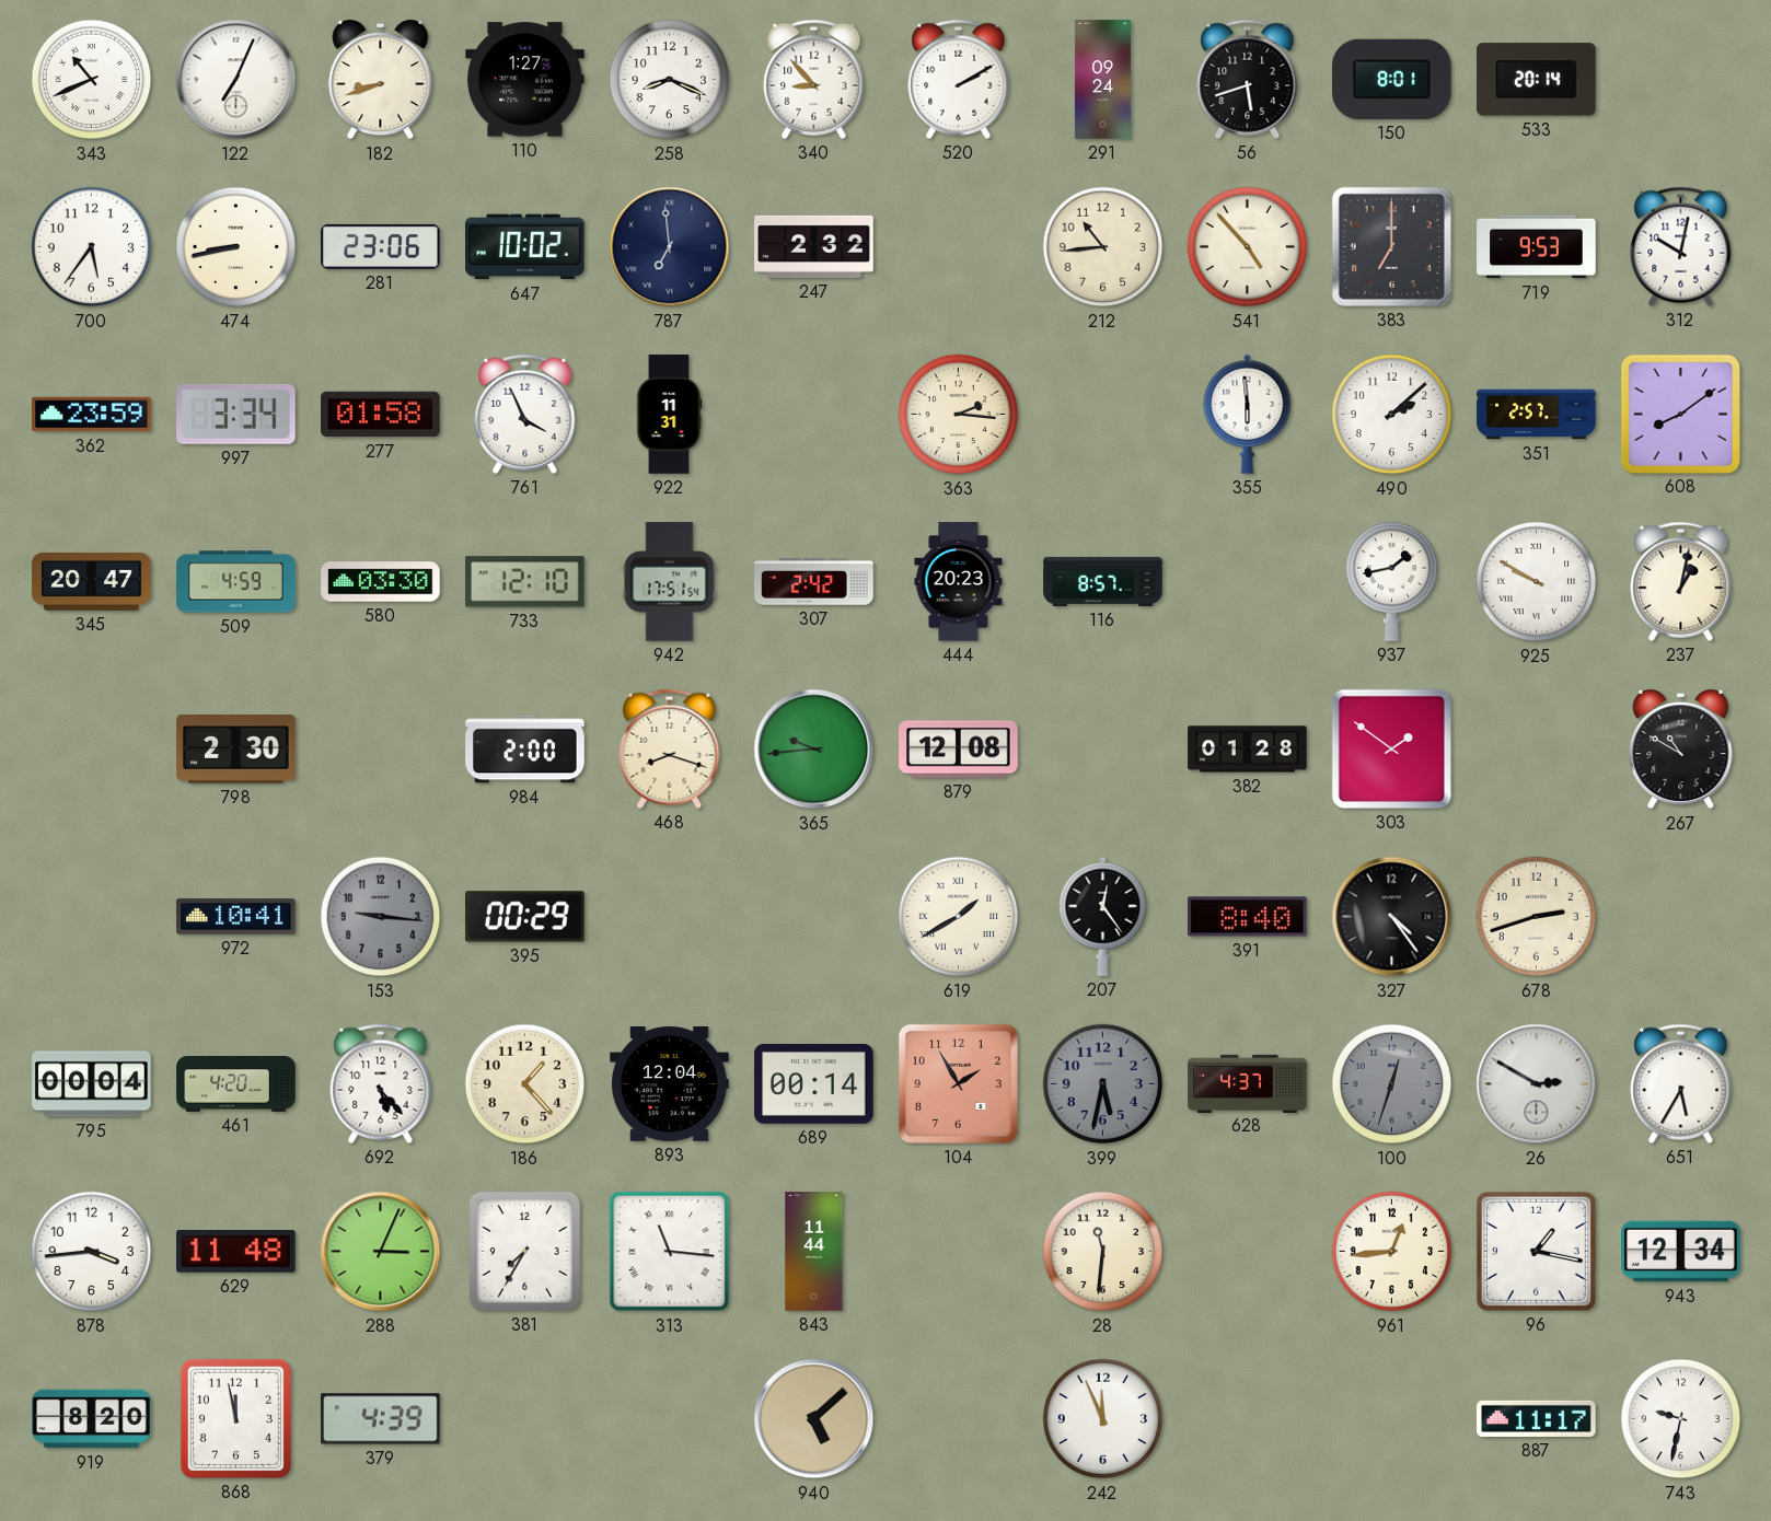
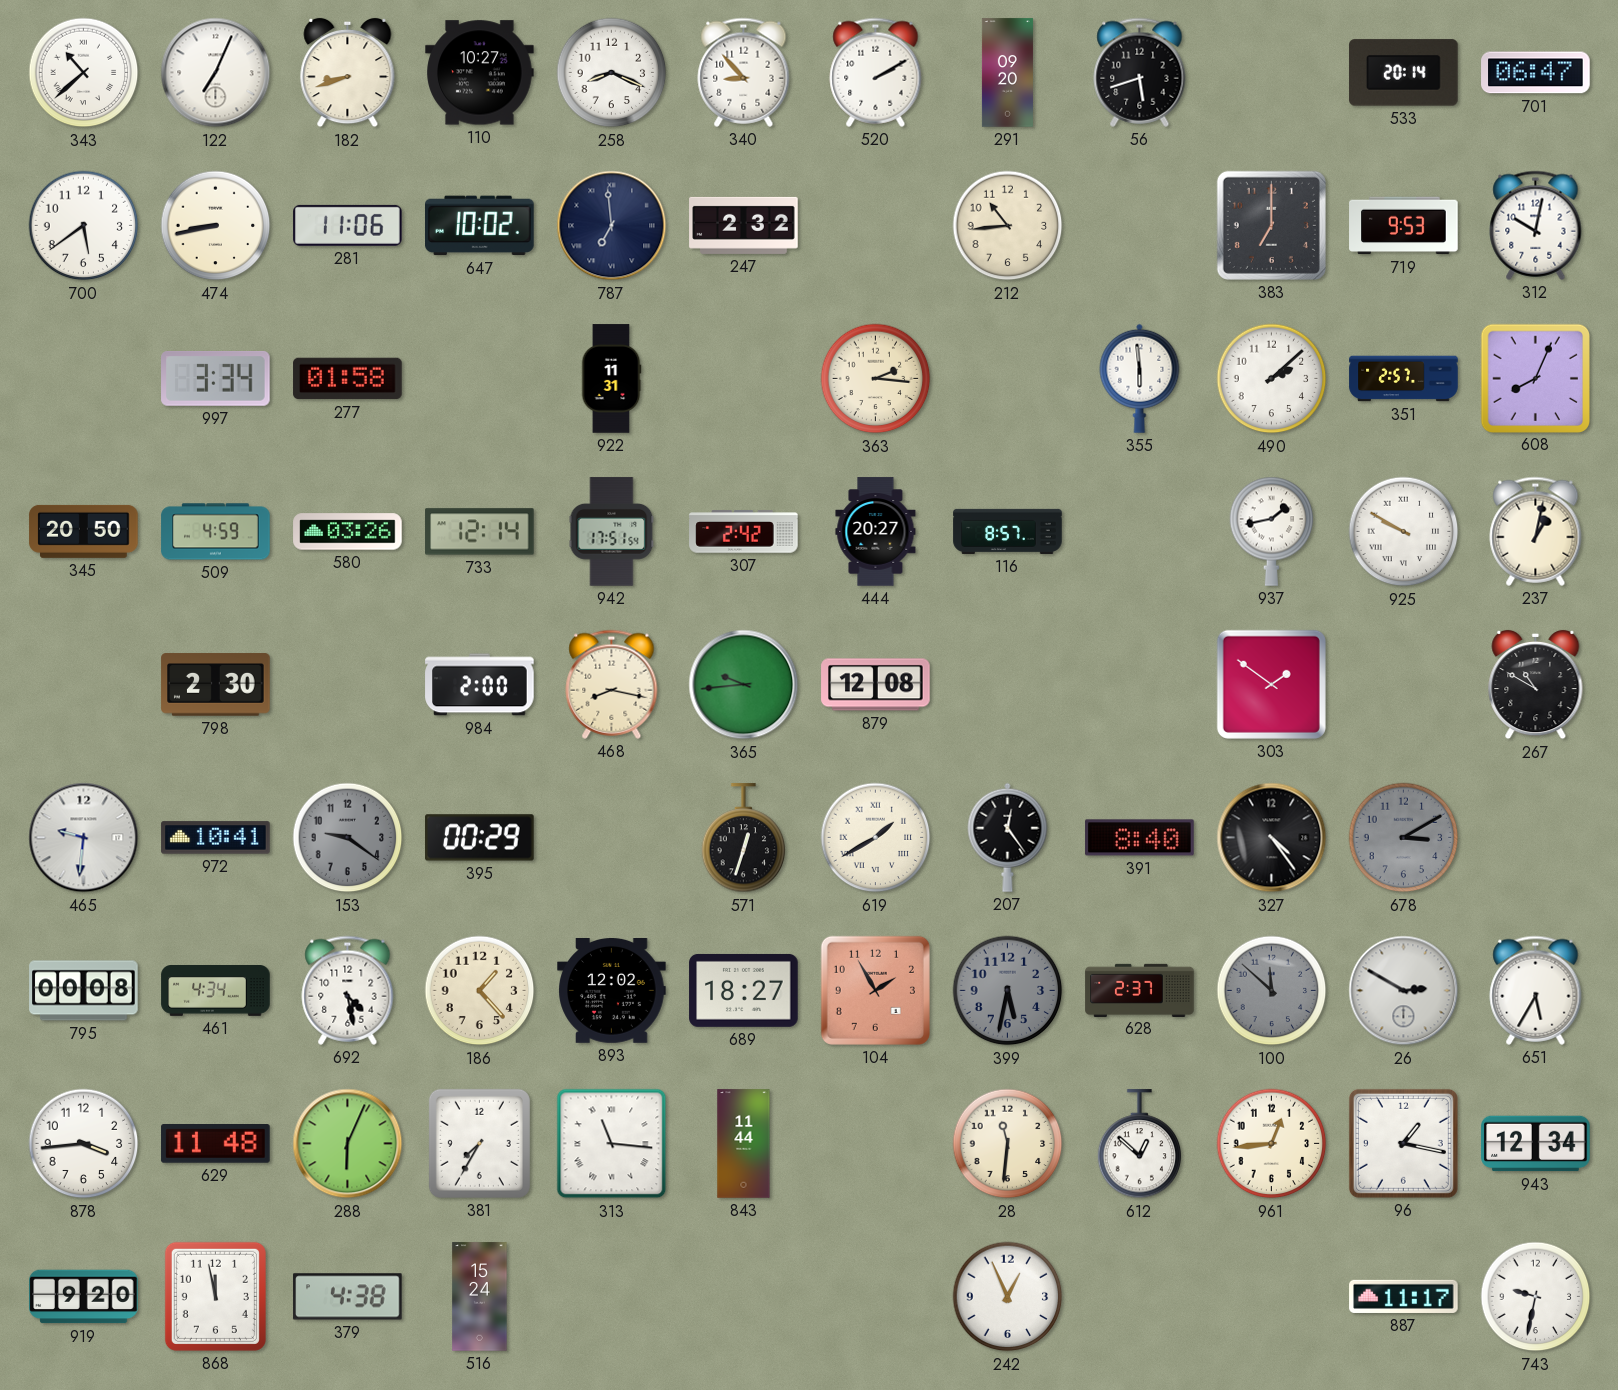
343: 10:41 -> 10:38 (84, 73)
110: 1:27 -> 10:27 (480, 73)
291: 09:24 -> 09:20 (1007, 73)
150: 8:01 -> none (1392, 79)
701: none -> 06:47 (1536, 73)
700: 5:36 -> 5:39 (84, 226)
281: 23:06 -> 11:06 (348, 225)
541: 4:53 -> none (1248, 247)
362: 23:59 -> none (92, 415)
761: 3:56 -> none (525, 414)
608: 8:09 -> 8:04 (1535, 378)
345: 20:47 -> 20:50 (84, 531)
580: 03:30 -> 03:26 (348, 532)
733: 12:10 -> 12:14 (480, 532)
444: 20:23 -> 20:27 (876, 532)
468: 8:18 -> 8:17 (612, 684)
382: 01:28 -> none (1248, 750)
465: none -> 9:31 (84, 838)
153: 9:16 -> 9:21 (348, 838)
571: none -> 12:33 (744, 838)
678: 2:42 -> 3:10 (1404, 838)
678 dial: cream -> grey (1404, 838)
795: 00:04 -> 00:08 (84, 991)
461: 4:20 -> 4:34 (216, 991)
692: 5:23 -> 4:28 (348, 990)
893: 12:04 -> 12:02 (612, 991)
689: 00:14 -> 18:27 (744, 990)
628: 4:37 -> 2:37 (1140, 990)
100: 12:33 -> 11:52 (1272, 991)
288: 3:04 -> 6:04 (348, 1144)
612: none -> 12:52 (1140, 1144)
919: 8:20 -> 9:20 (84, 1297)
379: 4:39 -> 4:38 (348, 1297)
516: none -> 15:24 (480, 1297)
940: 5:08 -> none (814, 1419)
242: 11:56 -> 12:56 (1008, 1297)
